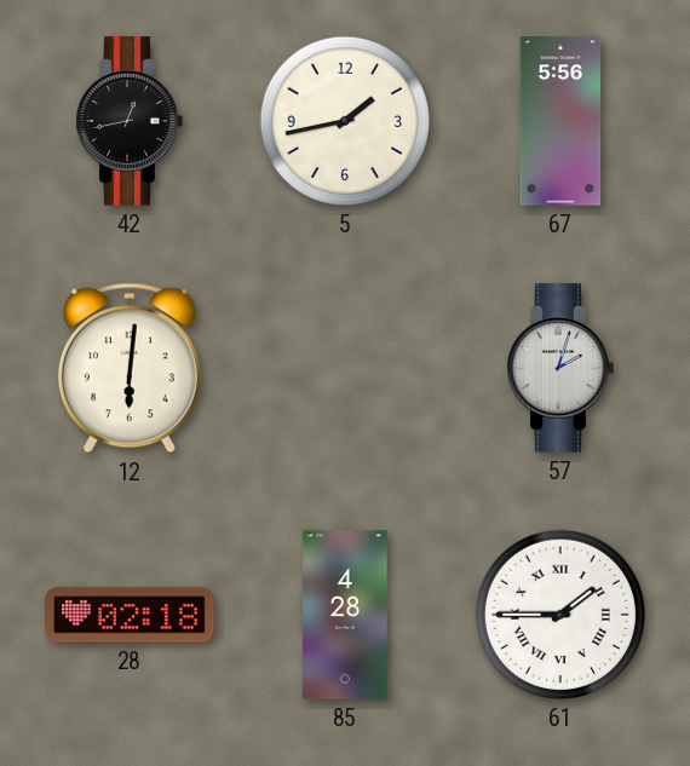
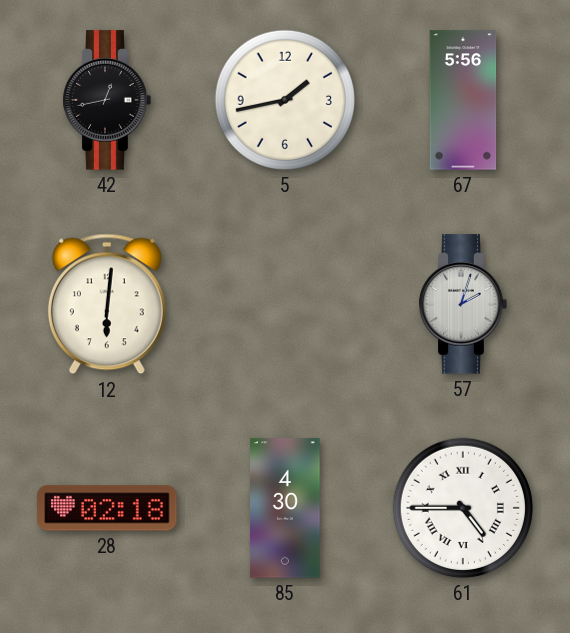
85: 4:28 -> 4:30 (285, 508)
61: 1:45 -> 4:45 (463, 508)
